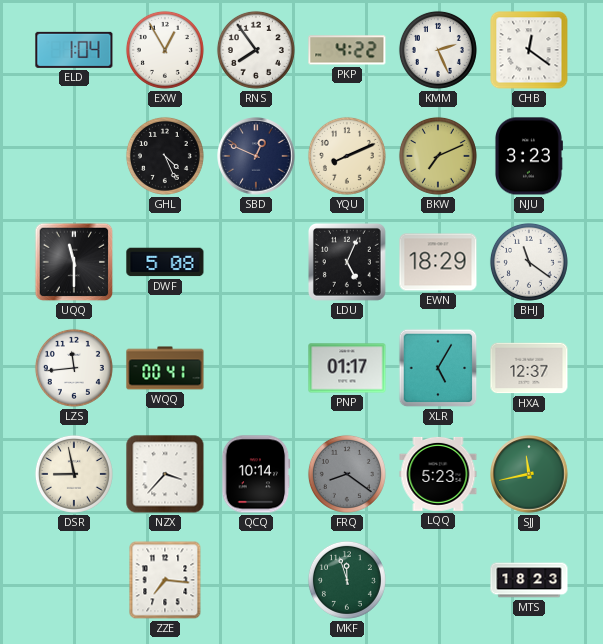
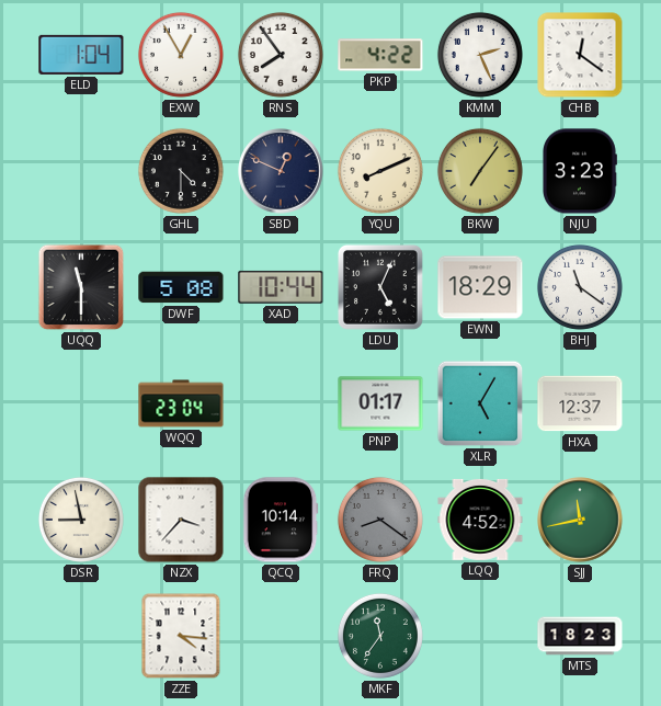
GHL: 4:26 -> 4:30 (181, 171)
BKW: 7:11 -> 7:06 (480, 171)
XAD: none -> 10:44 (281, 287)
LZS: 11:44 -> none (74, 368)
WQQ: 00:41 -> 23:04 (181, 403)
LQQ: 5:23 -> 4:52 (480, 520)
ZZE: 7:16 -> 4:16 (181, 636)
MKF: 11:57 -> 11:36 (380, 636)
